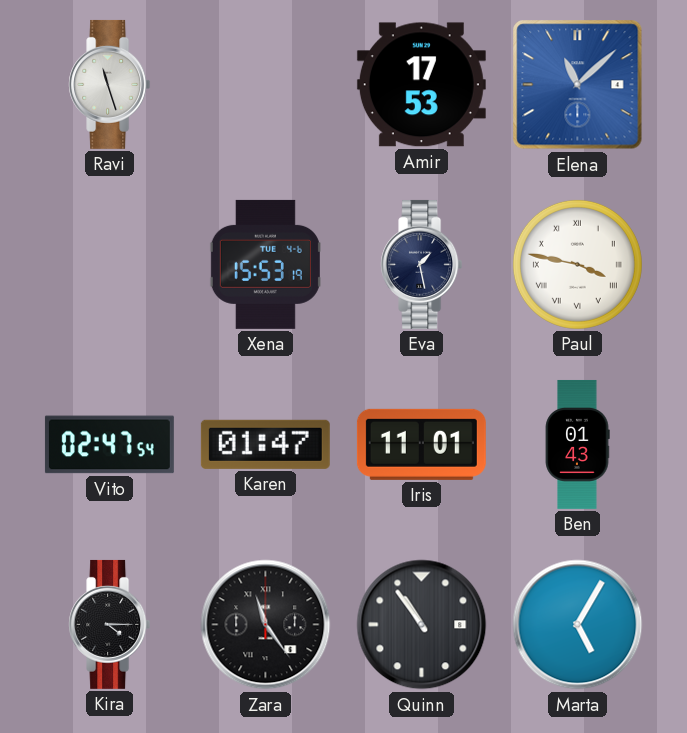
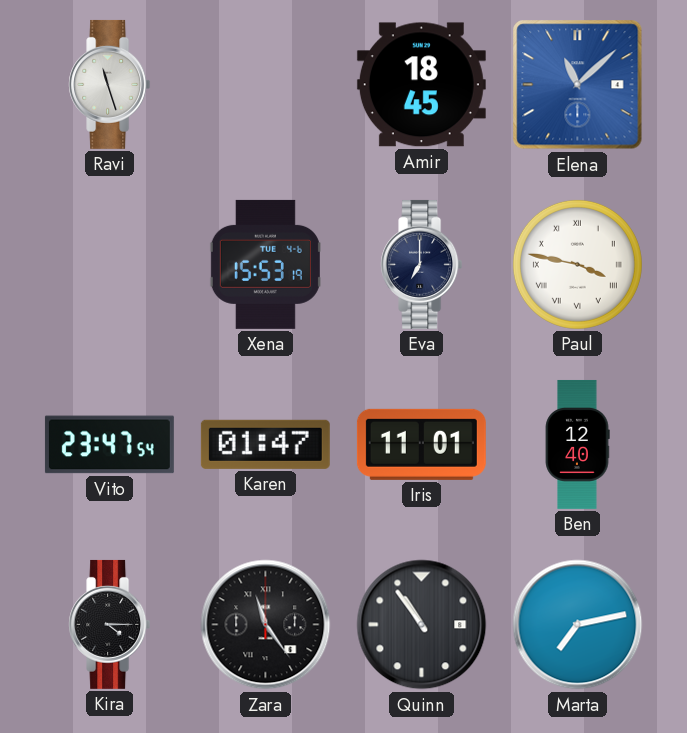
Amir: 17:53 -> 18:45 (421, 85)
Eva: 1:28 -> 7:00 (422, 264)
Vito: 02:47 -> 23:47 (109, 445)
Ben: 01:43 -> 12:40 (577, 444)
Marta: 5:05 -> 7:13 (578, 625)
